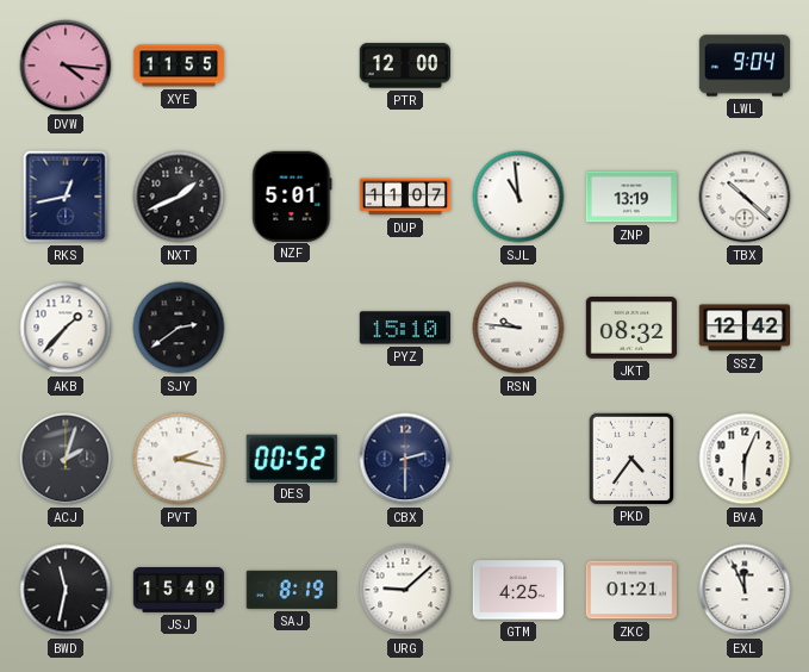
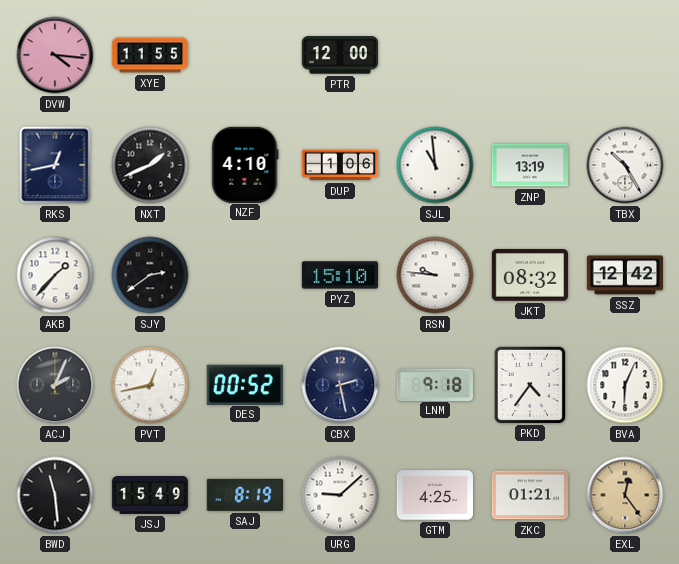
LWL: 9:04 -> none (745, 66)
NZF: 5:01 -> 4:10 (245, 164)
DUP: 11:07 -> 1:06 (340, 165)
TBX: 10:22 -> 10:25 (625, 165)
ACJ: 2:03 -> 2:04 (55, 385)
PVT: 2:17 -> 12:43 (150, 385)
CBX: 2:30 -> 2:28 (340, 385)
LNM: none -> 9:18 (434, 384)
BWD: 11:32 -> 11:29 (55, 495)
EXL: 11:56 -> 12:24 (625, 495)
EXL dial: white -> champagne (625, 495)
